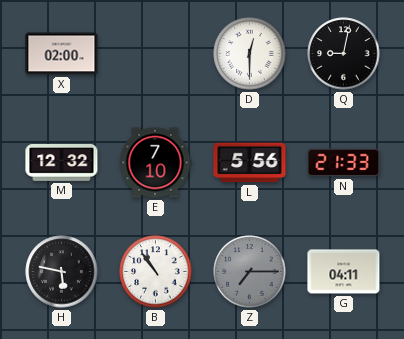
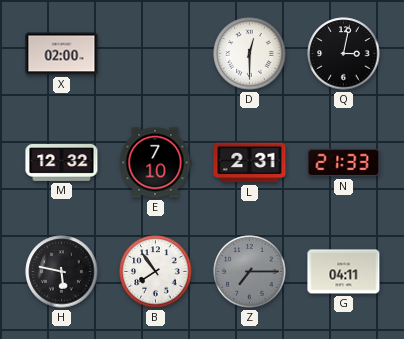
Q: 9:02 -> 3:02 (344, 54)
L: 5:56 -> 2:31 (250, 163)
B: 10:54 -> 7:54 (156, 272)
